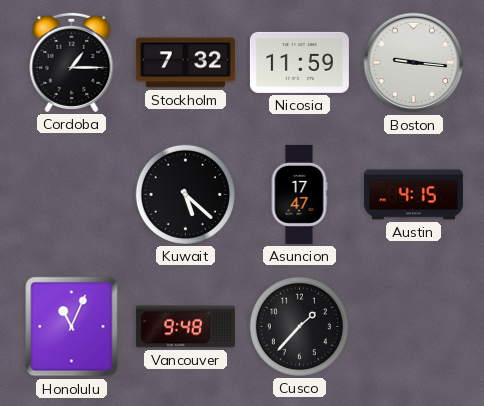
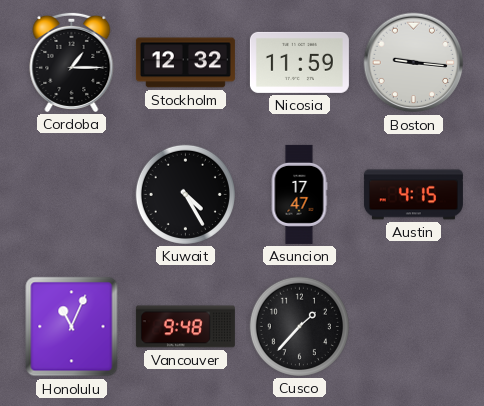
Stockholm: 7:32 -> 12:32 (185, 63)
Kuwait: 5:22 -> 4:25 (185, 194)
